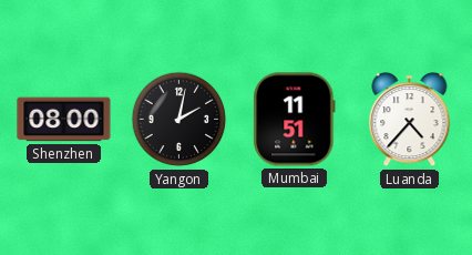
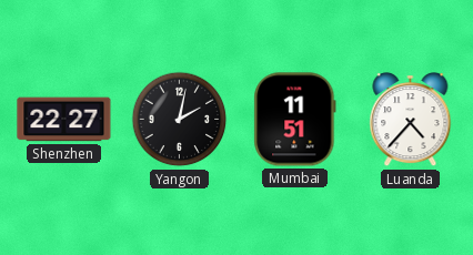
Shenzhen: 08:00 -> 22:27 (64, 120)
